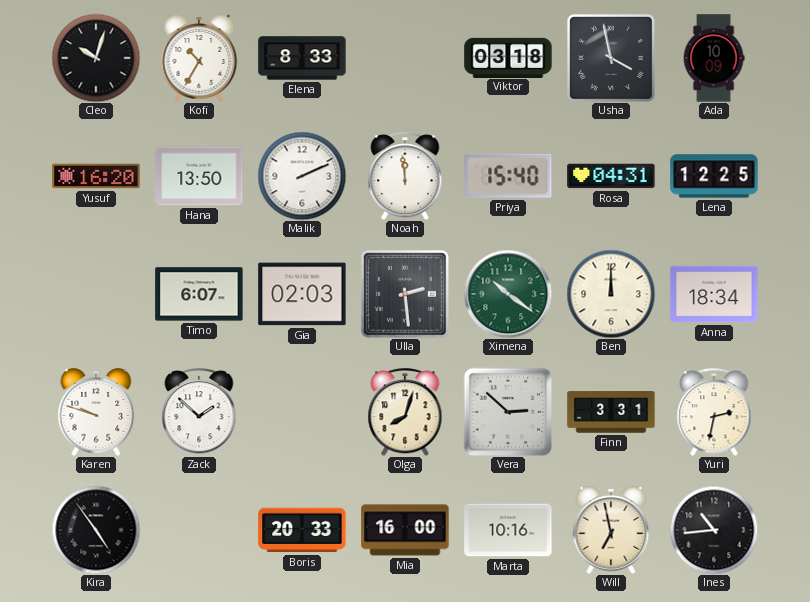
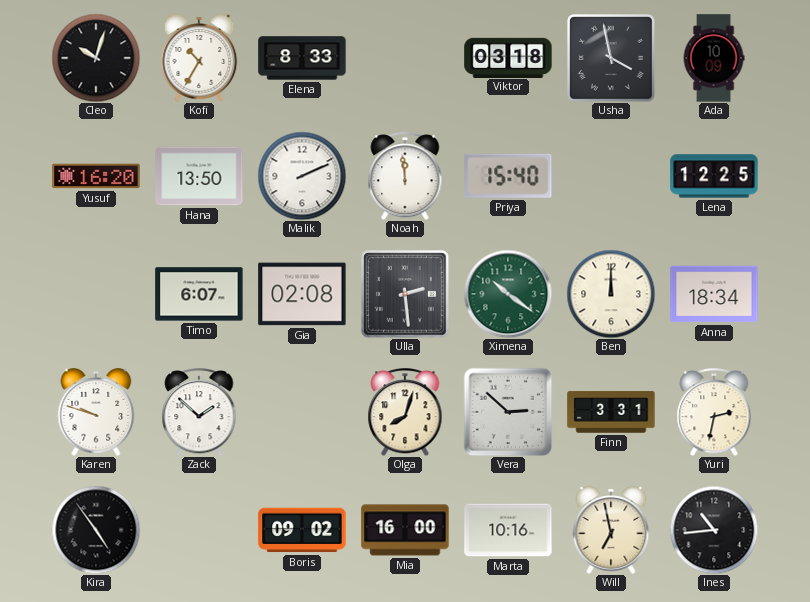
Rosa: 04:31 -> none (611, 176)
Gia: 02:03 -> 02:08 (302, 294)
Boris: 20:33 -> 09:02 (302, 530)
